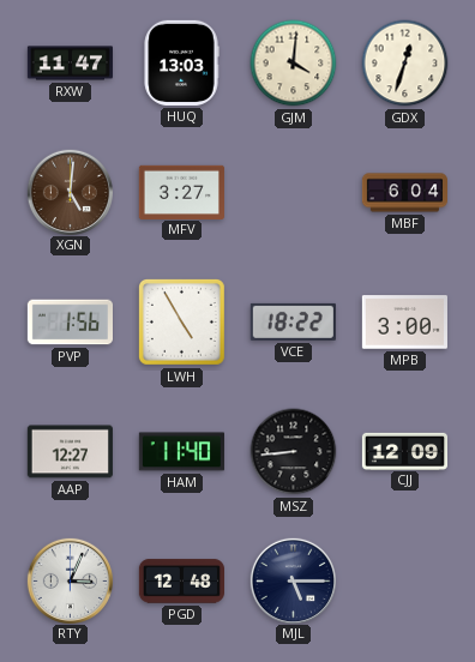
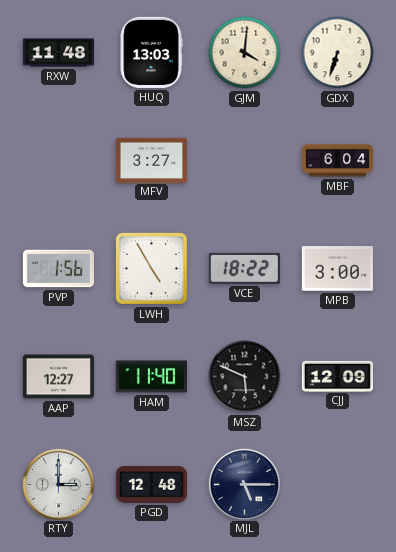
RXW: 11:47 -> 11:48 (58, 53)
GDX: 12:33 -> 6:33 (338, 53)
XGN: 5:01 -> none (70, 192)
MSZ: 8:44 -> 5:49 (245, 377)
RTY: 3:04 -> 3:00 (58, 484)
